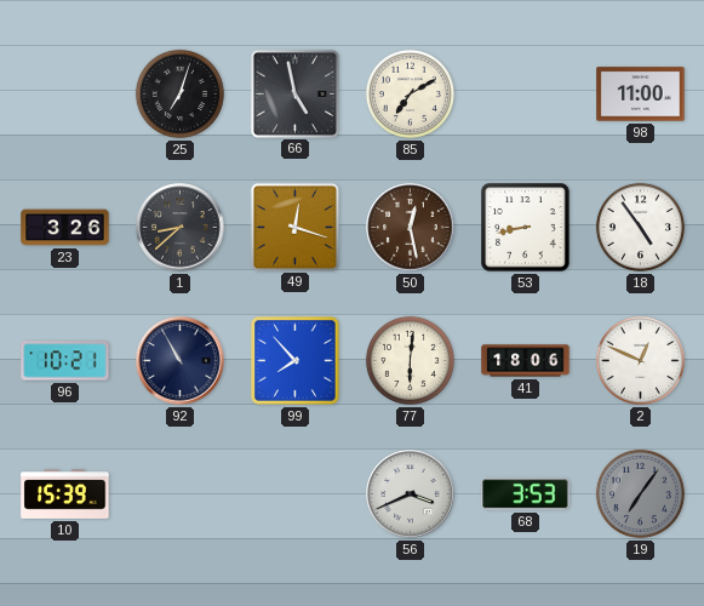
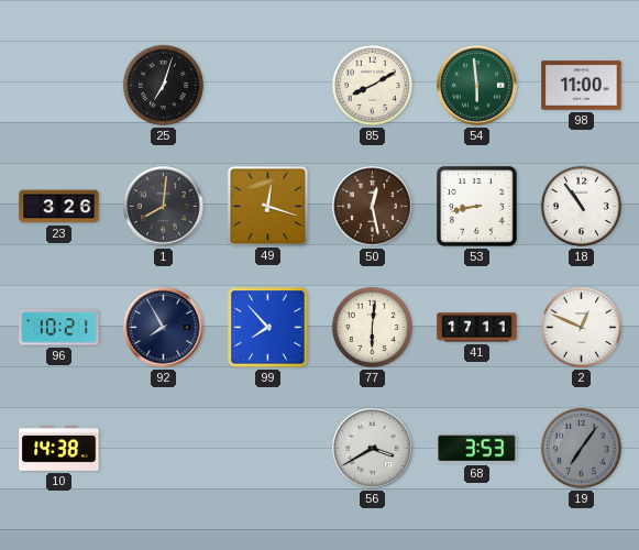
66: 4:58 -> none (294, 93)
85: 7:10 -> 8:10 (372, 85)
54: none -> 5:59 (477, 86)
1: 8:38 -> 8:01 (164, 207)
18: 4:54 -> 10:54 (581, 206)
92: 10:55 -> 7:55 (164, 328)
41: 18:06 -> 17:11 (477, 328)
10: 15:39 -> 14:38 (59, 449)
56: 3:41 -> 3:40 (373, 449)
